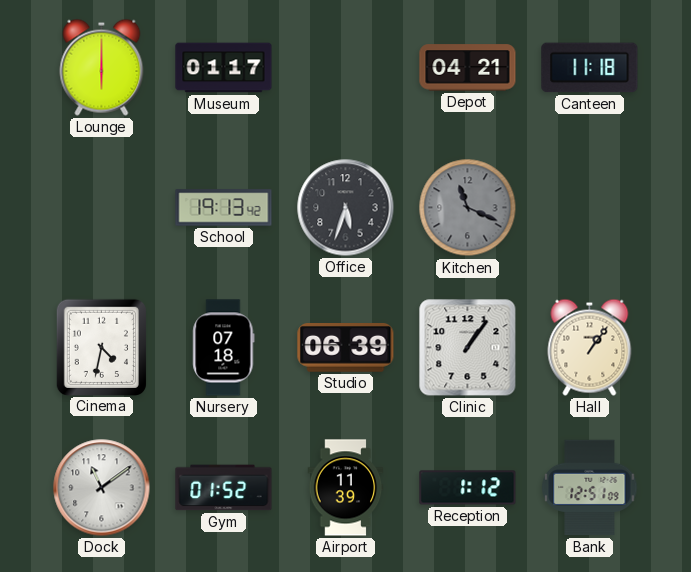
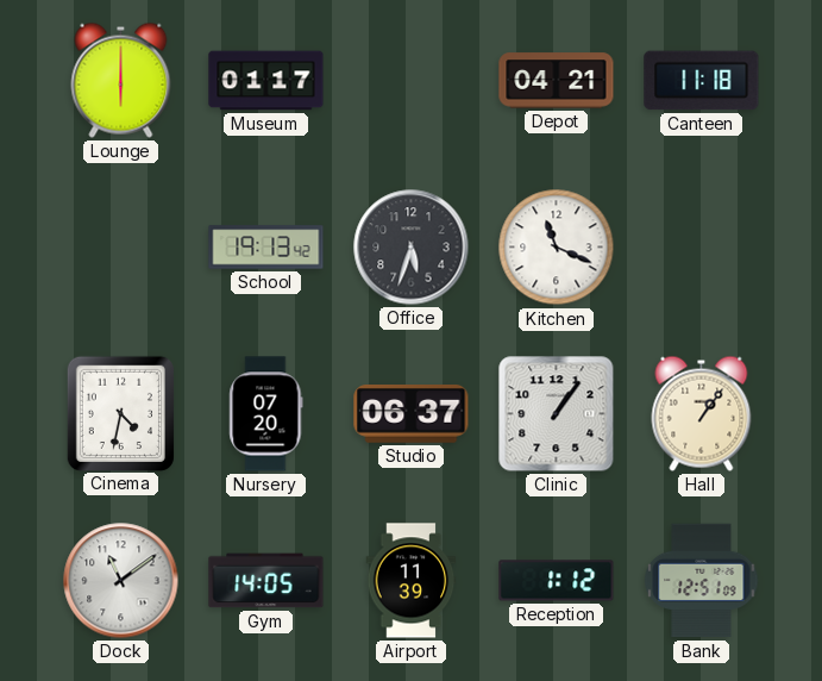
Kitchen dial: grey -> white (557, 248)
Nursery: 07:18 -> 07:20 (266, 414)
Studio: 06:39 -> 06:37 (412, 414)
Gym: 01:52 -> 14:05 (266, 581)
